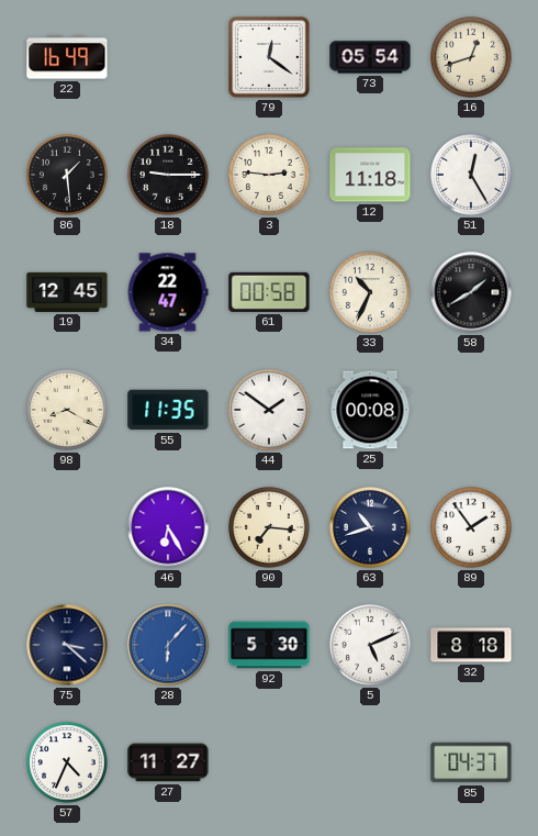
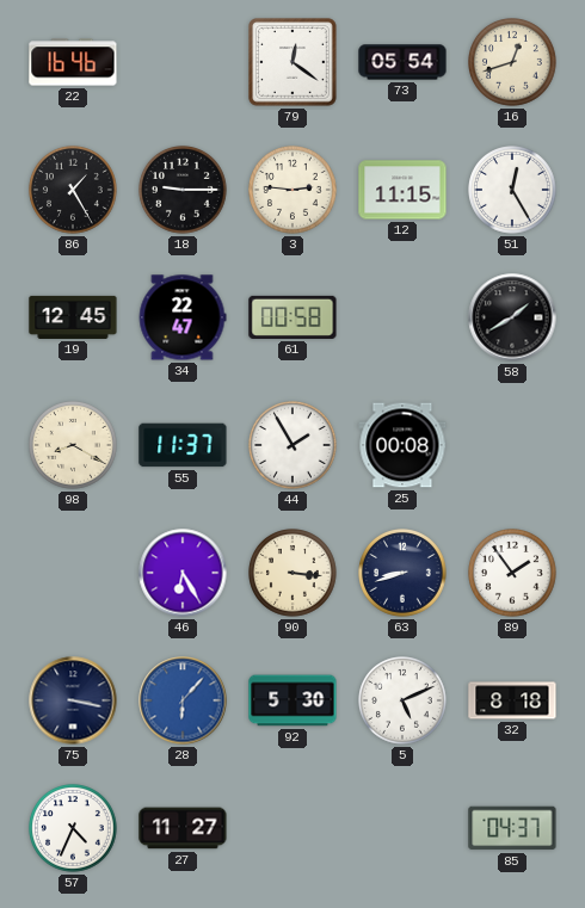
22: 16:49 -> 16:46 (73, 62)
86: 1:29 -> 1:25 (74, 191)
12: 11:18 -> 11:15 (402, 190)
33: 10:34 -> none (371, 293)
55: 11:35 -> 11:37 (183, 445)
44: 1:51 -> 1:55 (294, 446)
90: 7:16 -> 3:16 (294, 574)
63: 10:42 -> 8:42 (404, 574)
75: 3:22 -> 3:17 (73, 700)
